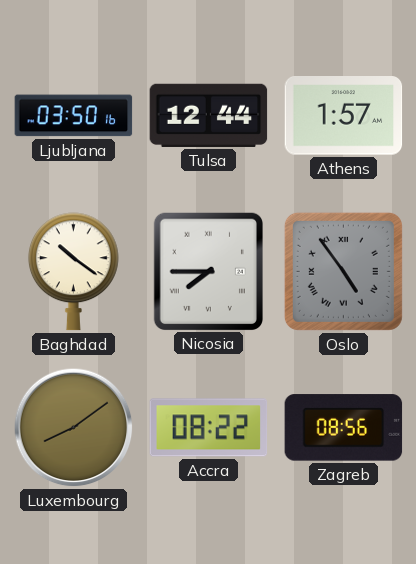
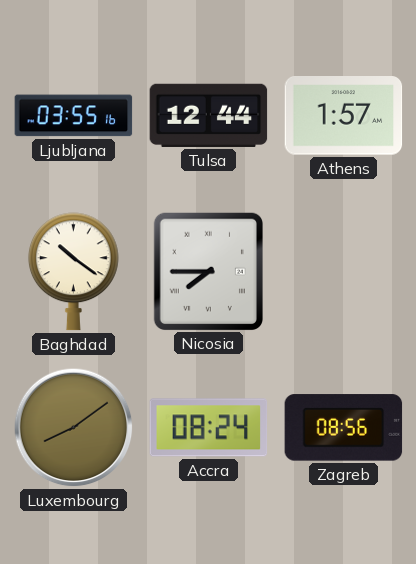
Ljubljana: 03:50 -> 03:55 (74, 116)
Oslo: 4:54 -> none (343, 271)
Accra: 08:22 -> 08:24 (209, 428)
